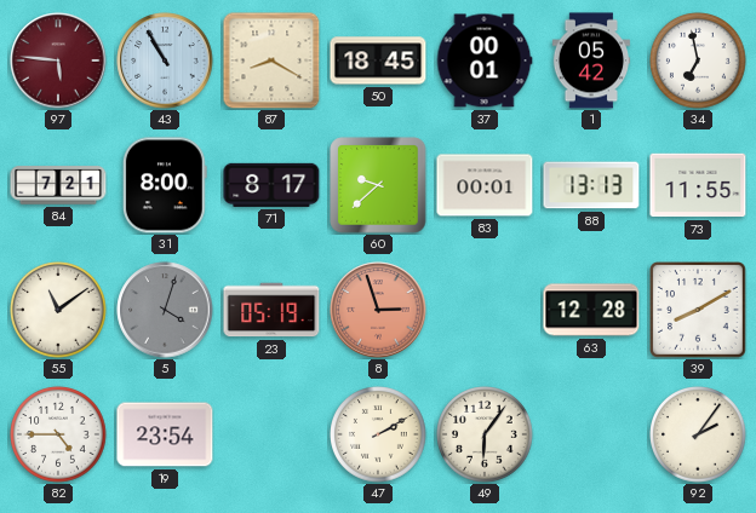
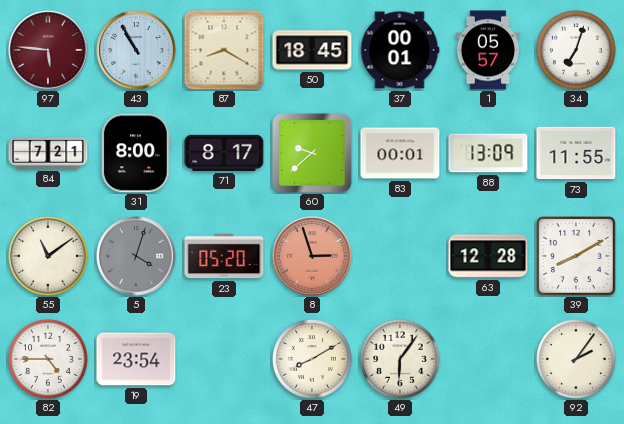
1: 05:42 -> 05:57 (488, 50)
34: 6:58 -> 7:03 (576, 50)
88: 13:13 -> 13:09 (488, 153)
23: 05:19 -> 05:20 (224, 256)
47: 2:10 -> 8:10 (312, 359)
